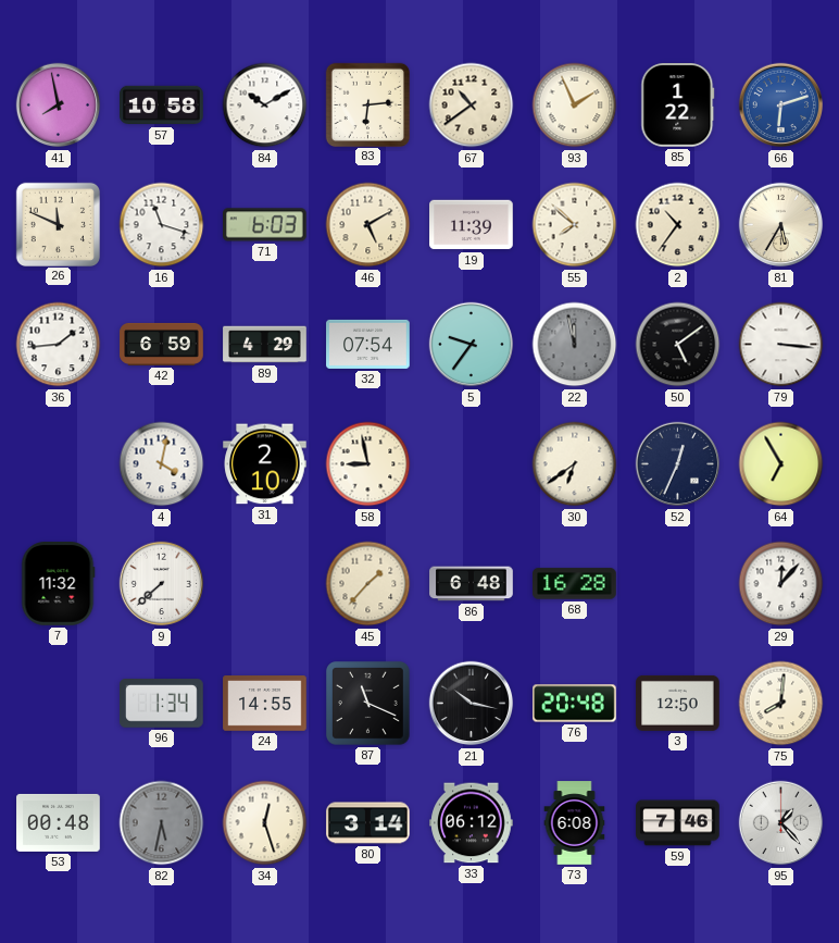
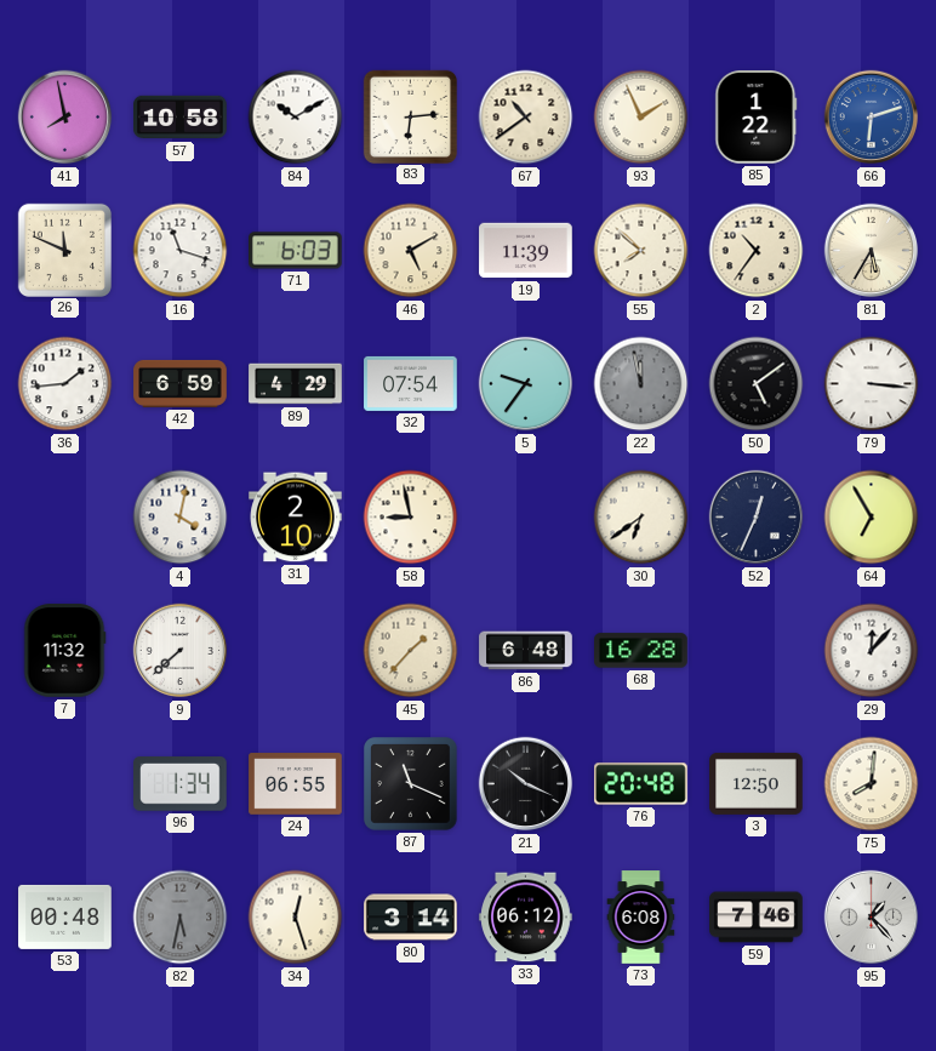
24: 14:55 -> 06:55 (296, 784)
21: 10:17 -> 10:19 (526, 784)
